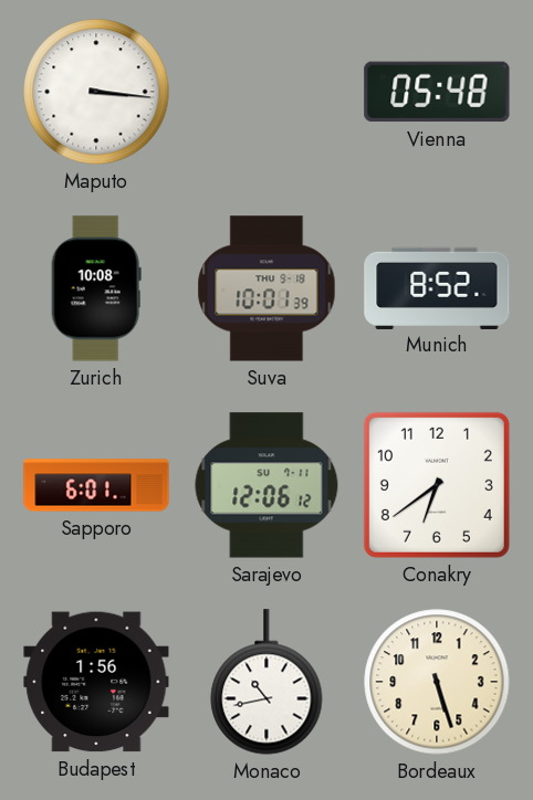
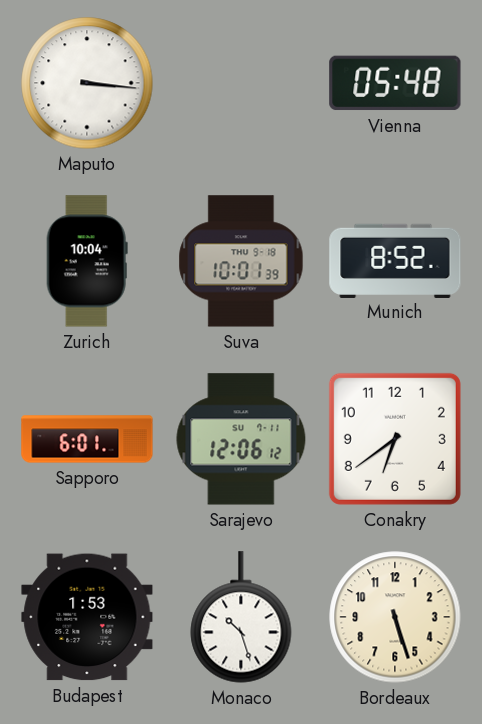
Zurich: 10:08 -> 10:04 (87, 261)
Budapest: 1:56 -> 1:53 (87, 617)
Monaco: 10:43 -> 10:27 (241, 617)
